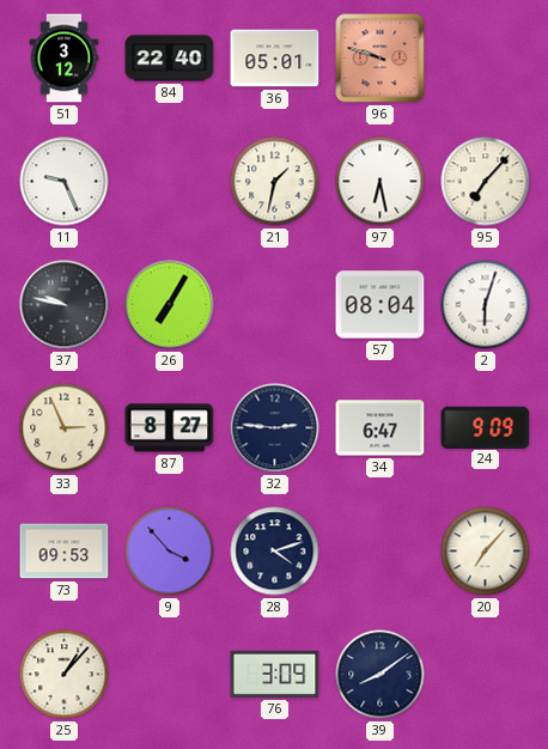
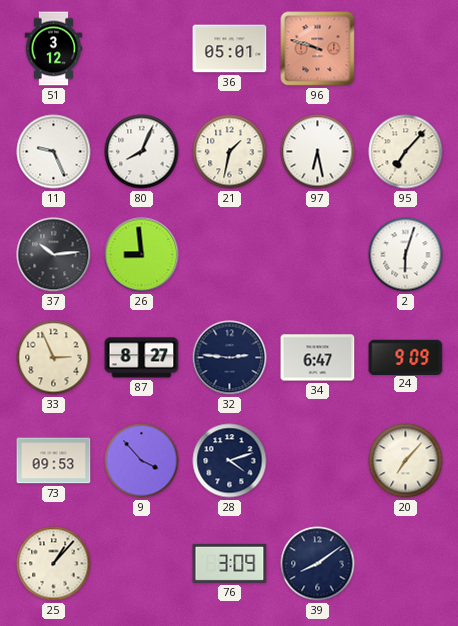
84: 22:40 -> none (170, 59)
80: none -> 8:04 (142, 152)
37: 9:47 -> 10:14 (54, 255)
26: 7:05 -> 8:59 (142, 255)
57: 08:04 -> none (380, 305)
